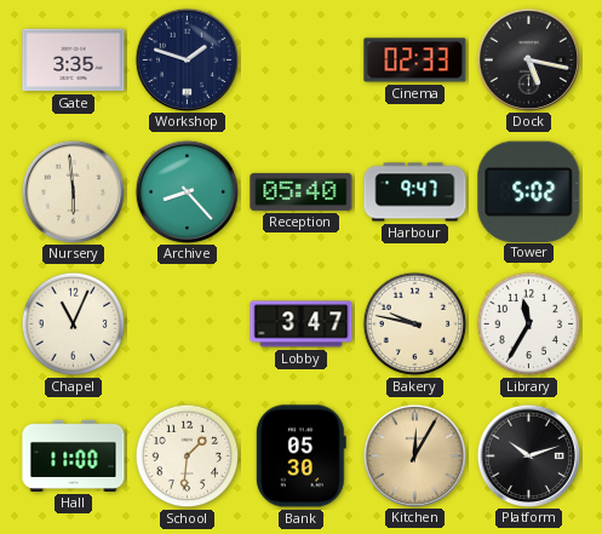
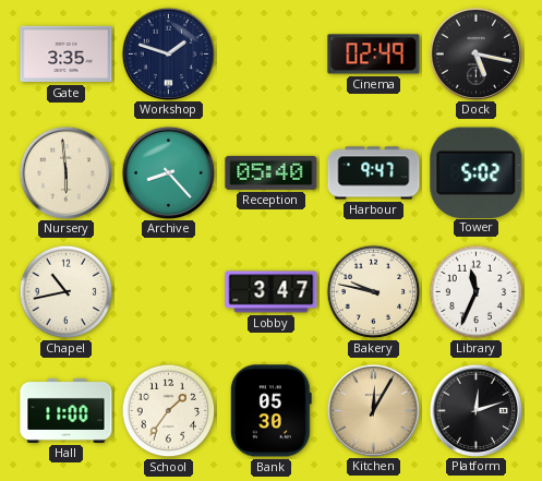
Cinema: 02:33 -> 02:49 (374, 55)
Chapel: 11:04 -> 10:43 (67, 292)
Library: 11:35 -> 11:34 (477, 292)
School: 1:31 -> 1:36 (169, 411)
Platform: 10:12 -> 12:12 (475, 410)
